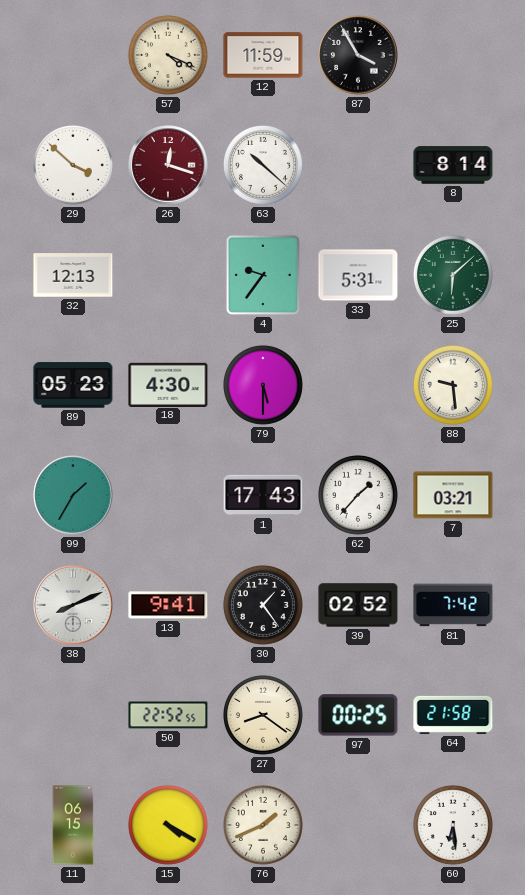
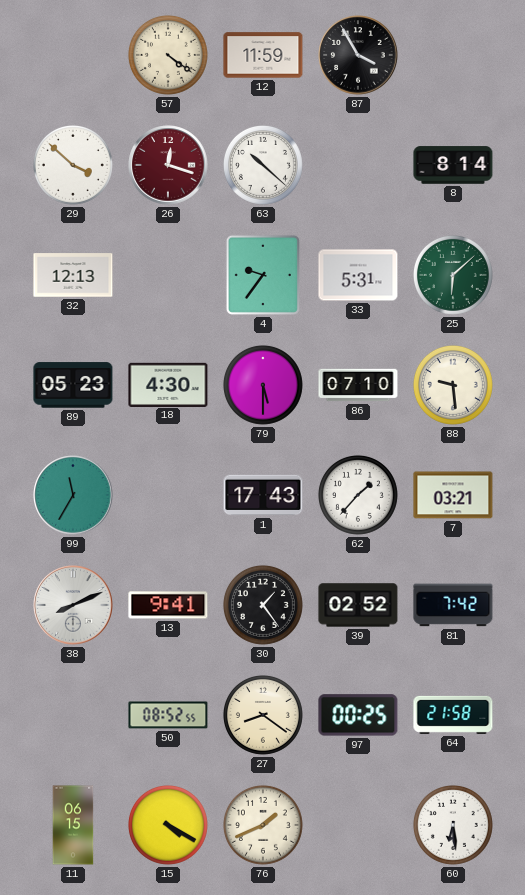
57: 4:19 -> 4:21 (168, 55)
86: none -> 07:10 (358, 385)
99: 1:35 -> 11:35 (73, 495)
50: 22:52 -> 08:52 (168, 715)
